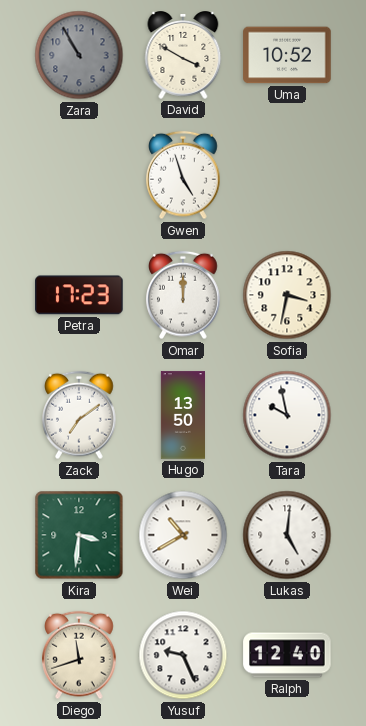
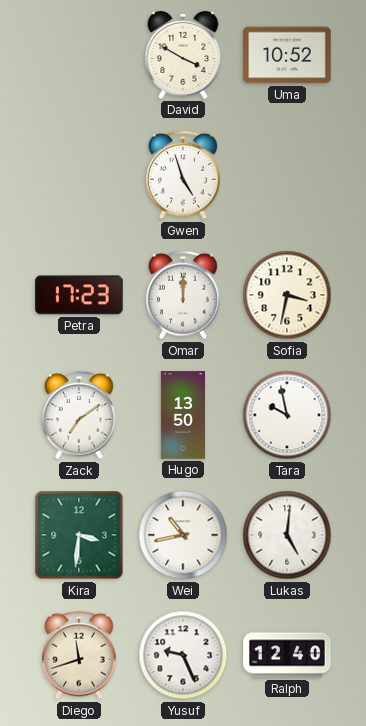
Zara: 10:55 -> none (79, 55)
Wei: 10:40 -> 10:43 (183, 535)
